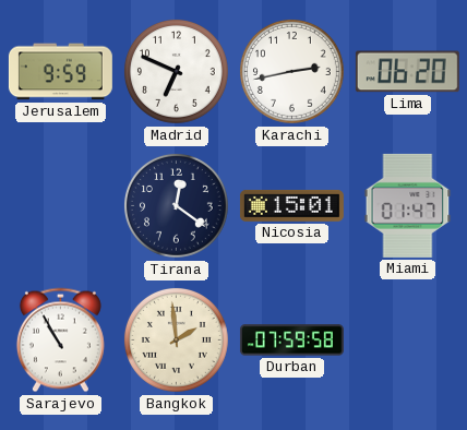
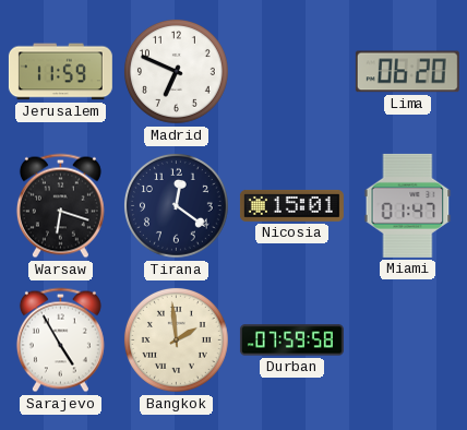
Jerusalem: 9:59 -> 11:59 (60, 72)
Karachi: 2:43 -> none (291, 71)
Warsaw: none -> 6:18 (60, 206)
Sarajevo: 10:55 -> 4:55 (60, 341)
